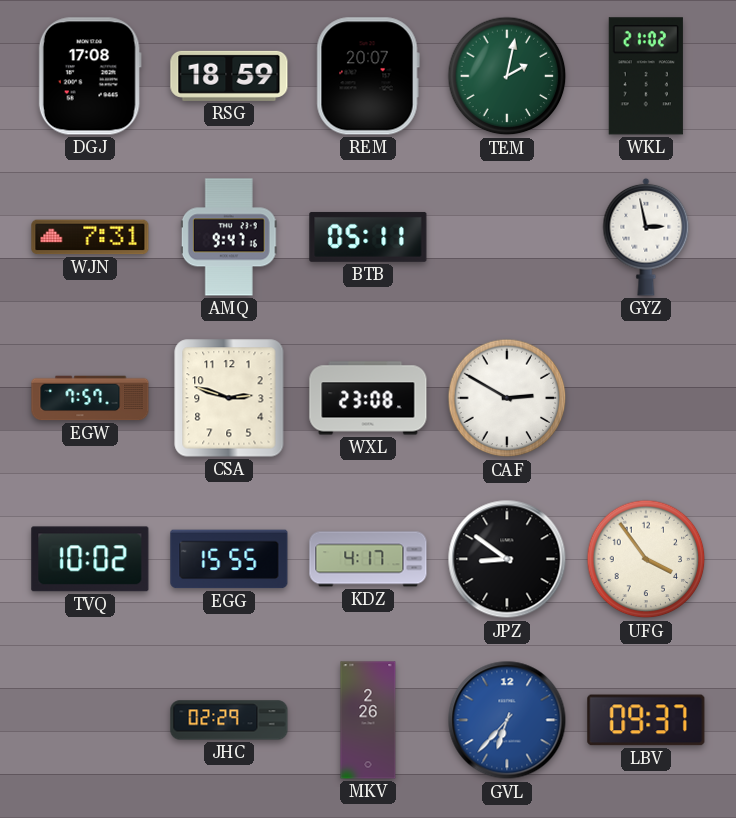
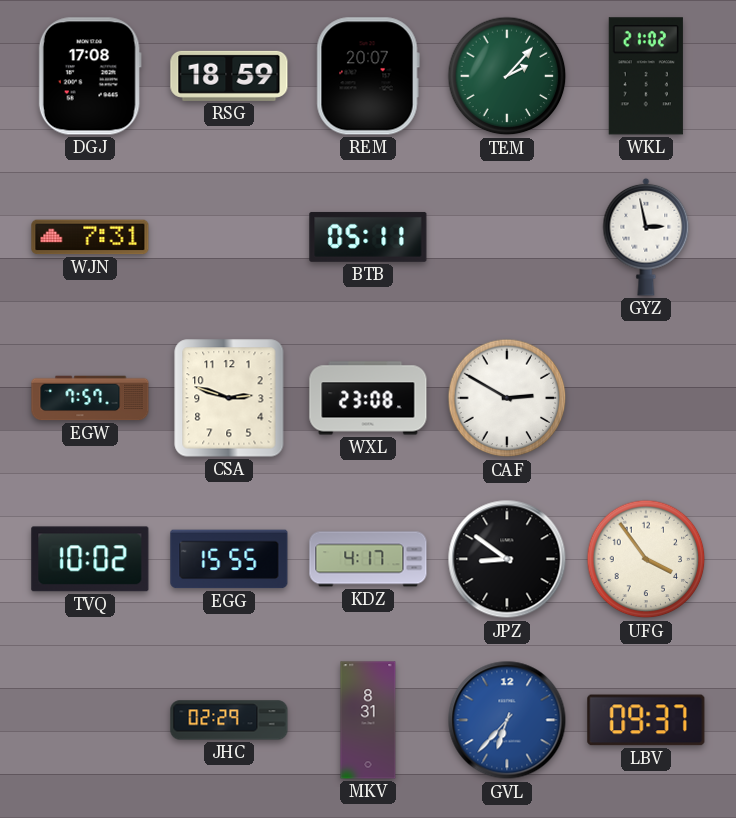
TEM: 2:02 -> 2:07 (507, 76)
AMQ: 9:47 -> none (229, 237)
MKV: 2:26 -> 8:31 (368, 720)
